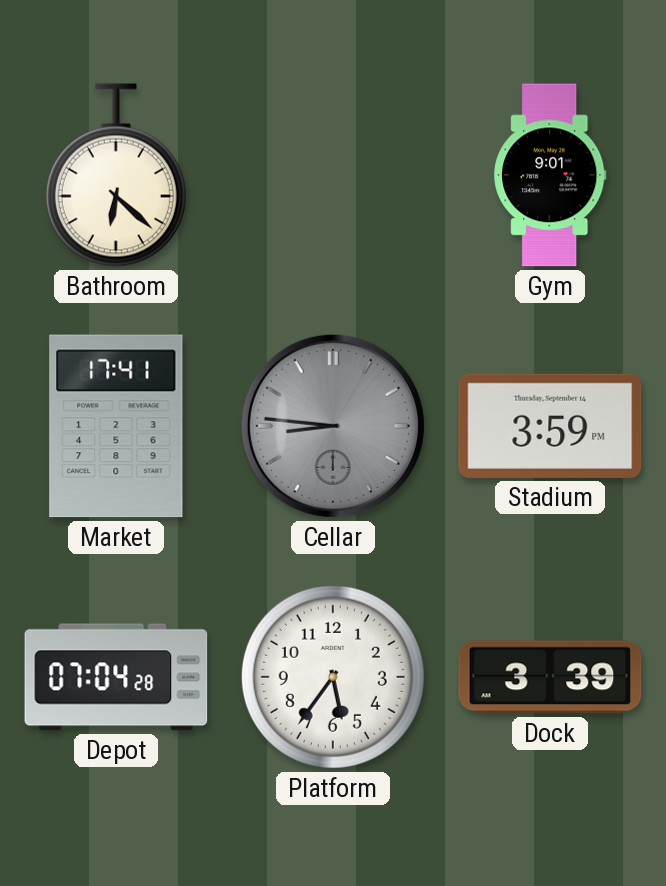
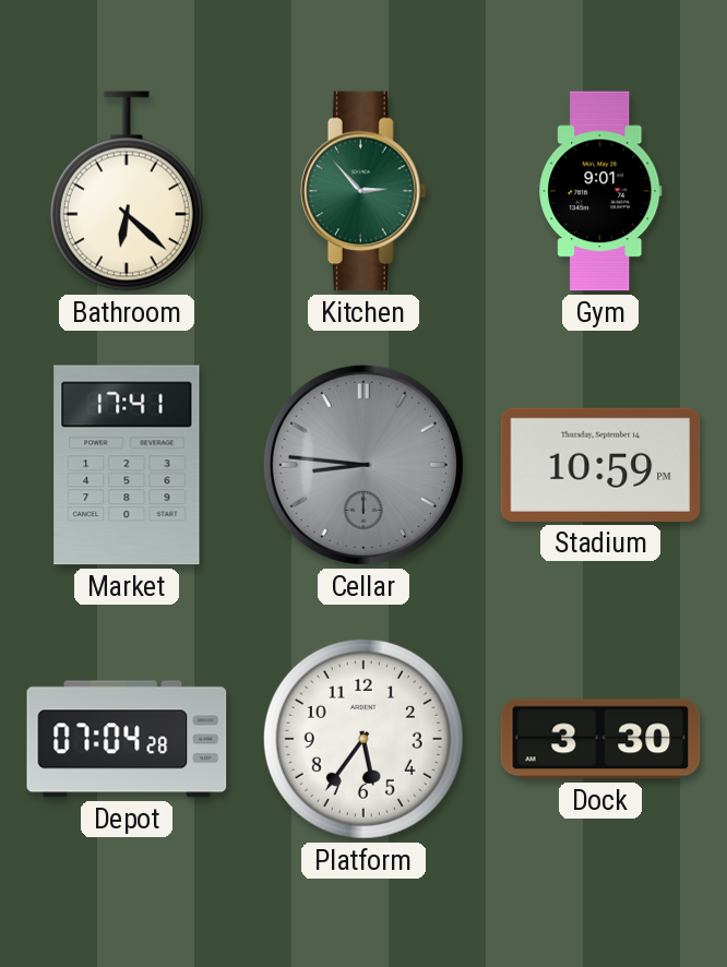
Kitchen: none -> 2:53 (364, 191)
Stadium: 3:59 -> 10:59 (600, 465)
Dock: 3:39 -> 3:30 (600, 739)
